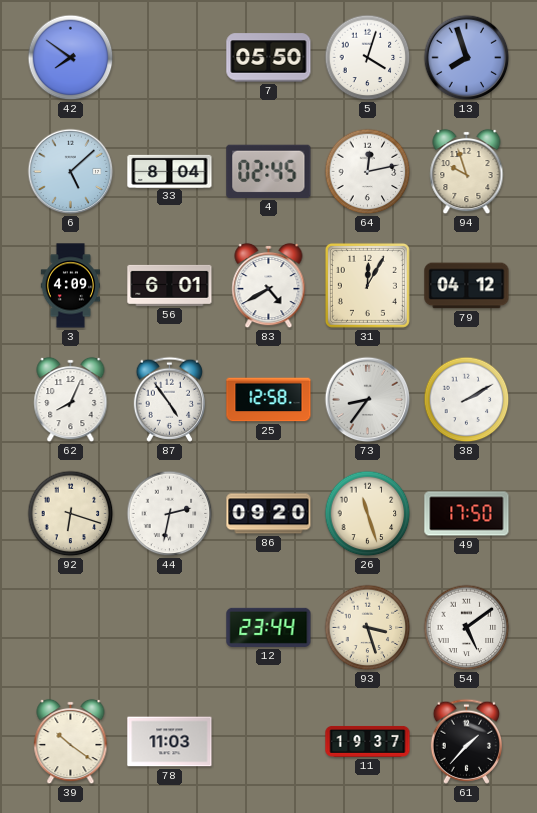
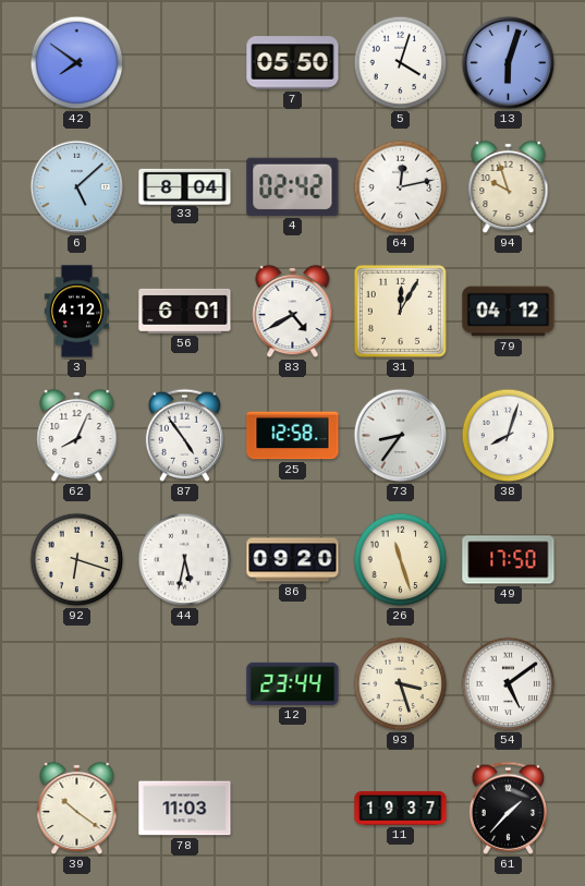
13: 7:57 -> 6:03 (509, 63)
4: 02:45 -> 02:42 (293, 186)
3: 4:09 -> 4:12 (76, 312)
38: 2:10 -> 8:03 (509, 436)
44: 2:32 -> 5:32 (185, 560)
